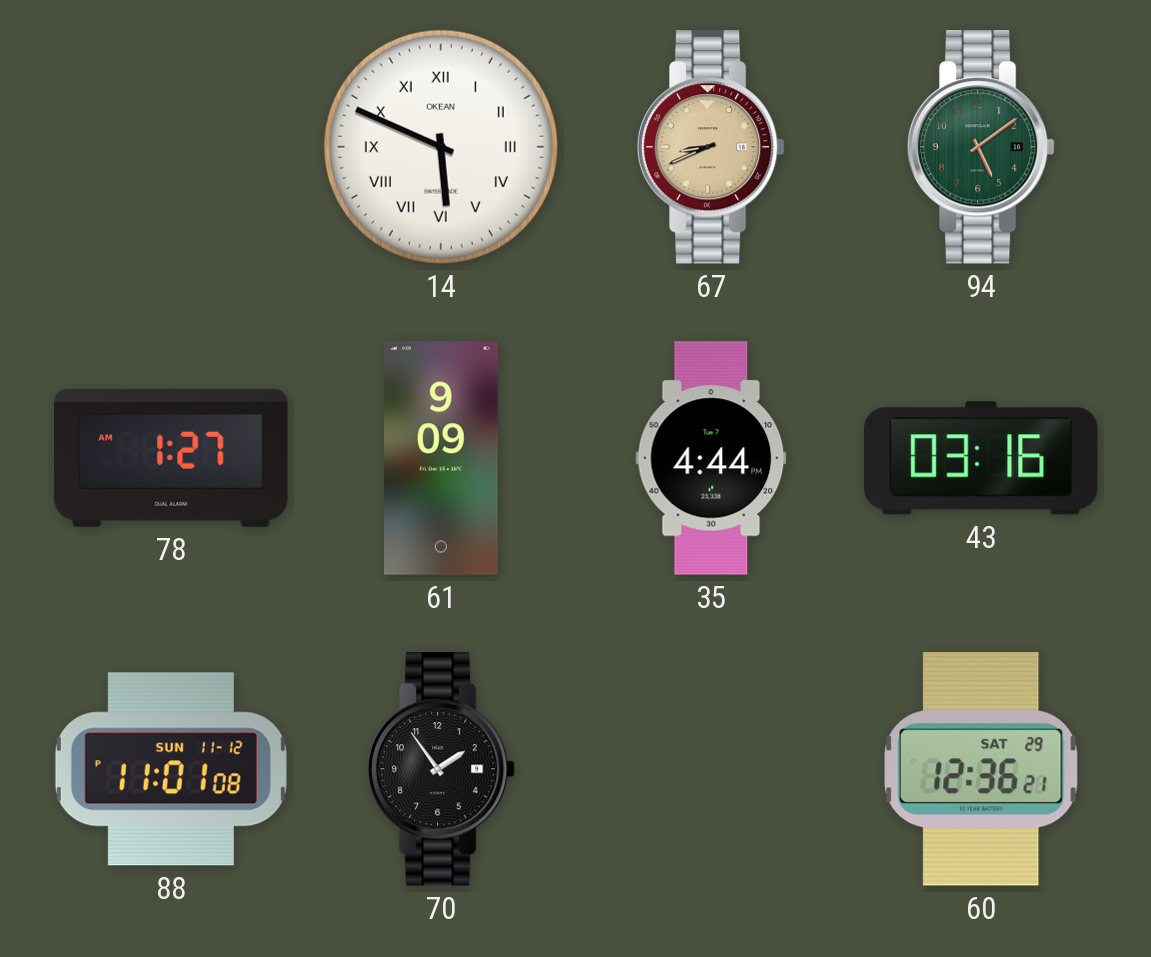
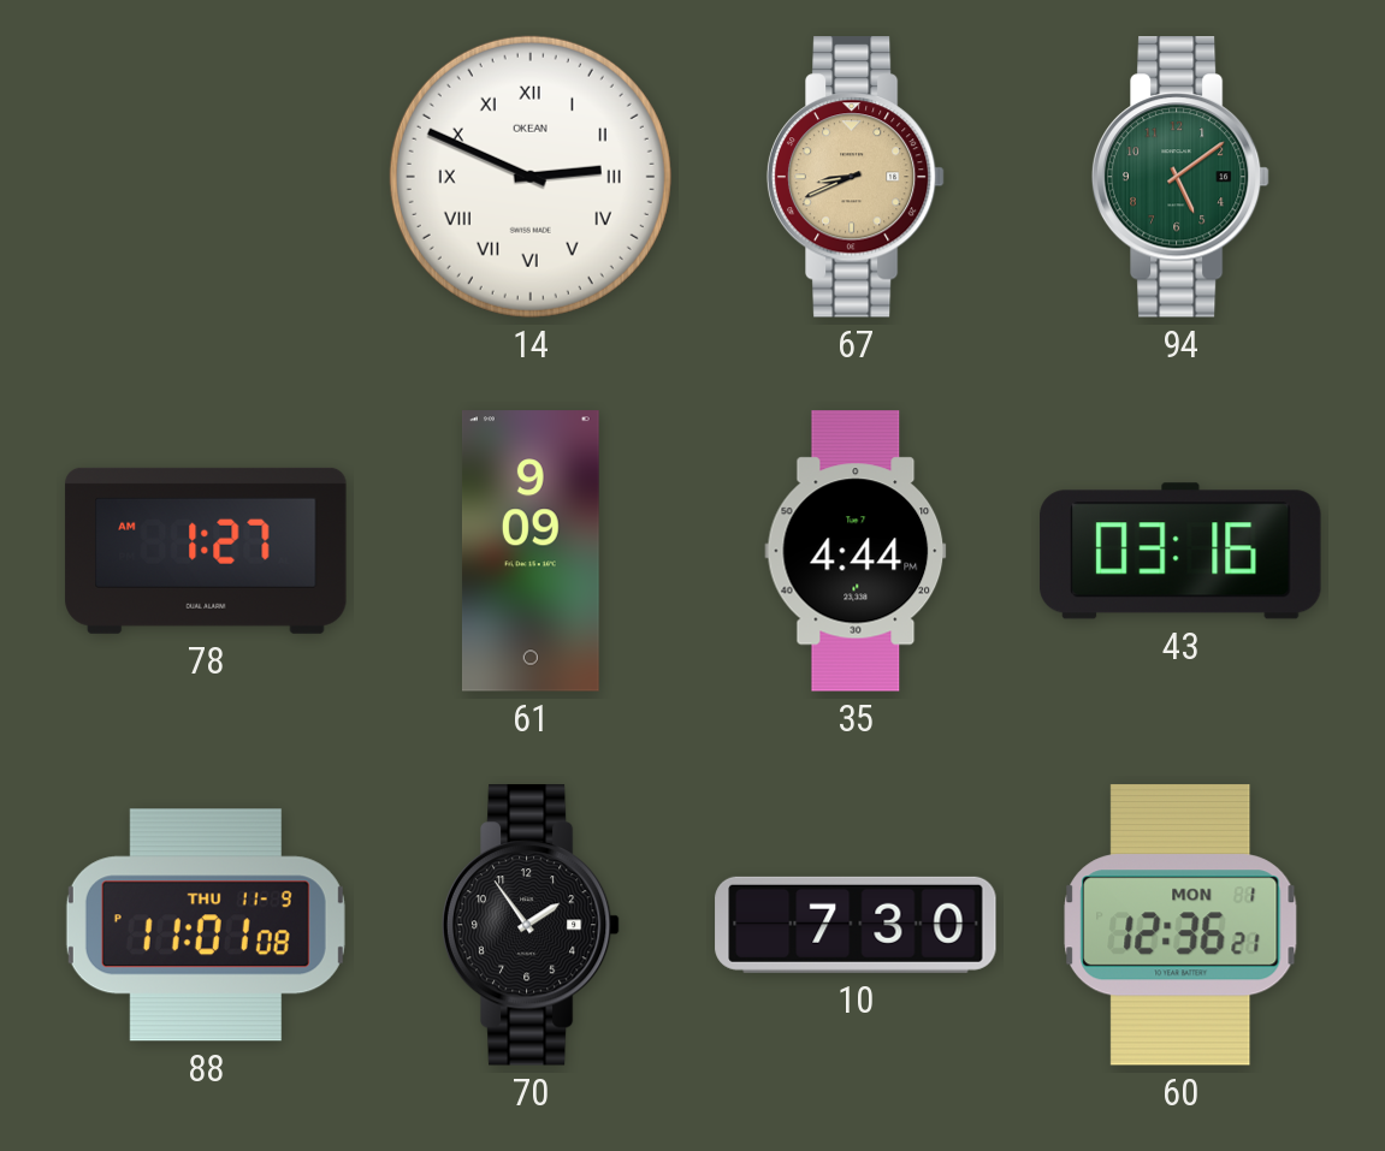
14: 5:49 -> 2:49 (531, 177)
88 date: SUN 11-12 -> THU 11-9 (206, 925)
10: none -> 7:30 (856, 925)
60 date: SAT 29 -> MON 1 (1180, 925)
